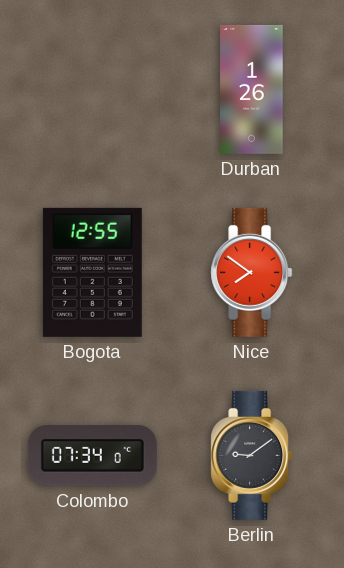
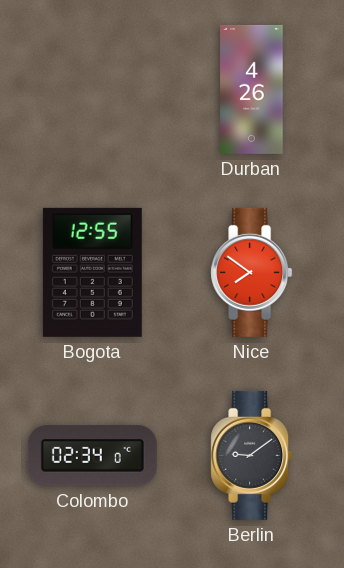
Durban: 1:26 -> 4:26 (252, 89)
Colombo: 07:34 -> 02:34 (92, 456)
